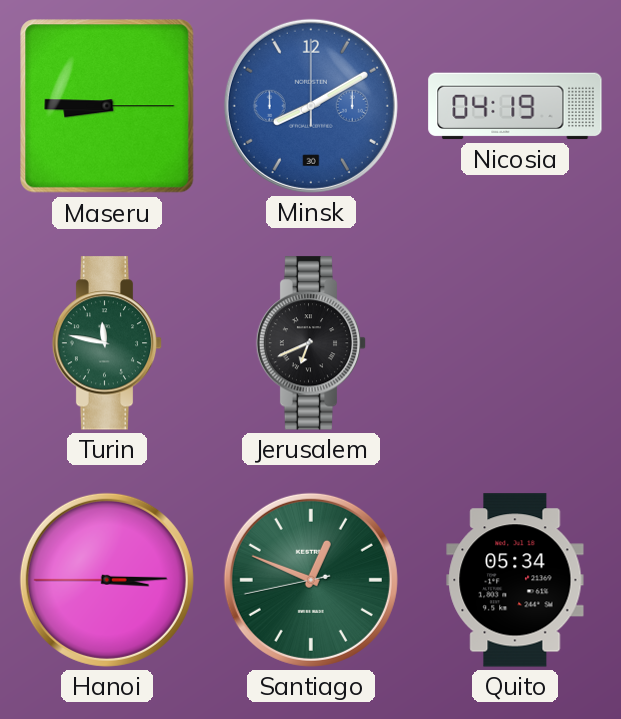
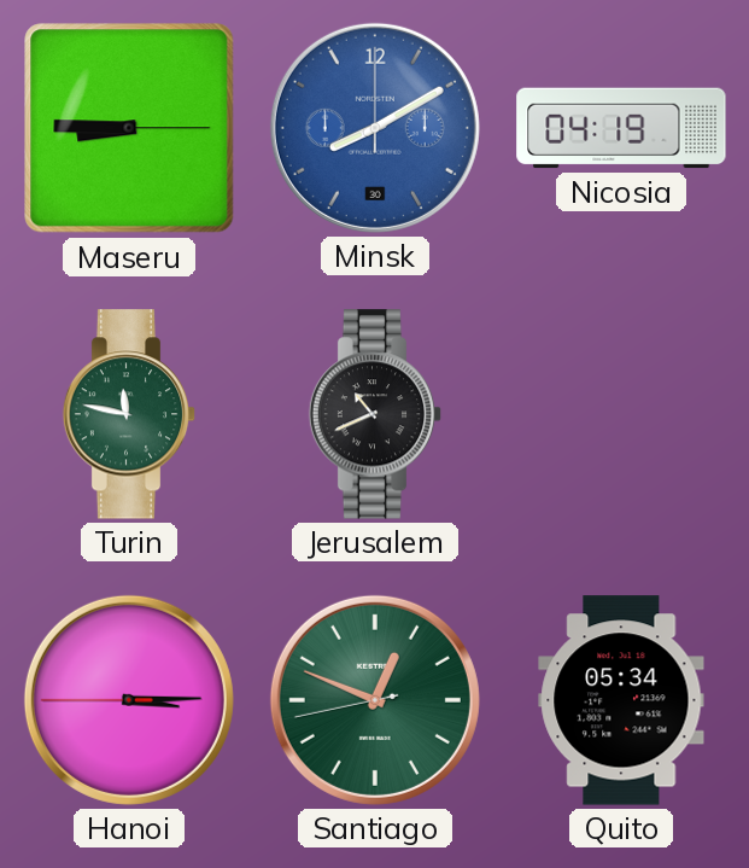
Jerusalem: 6:41 -> 10:41 (375, 414)
